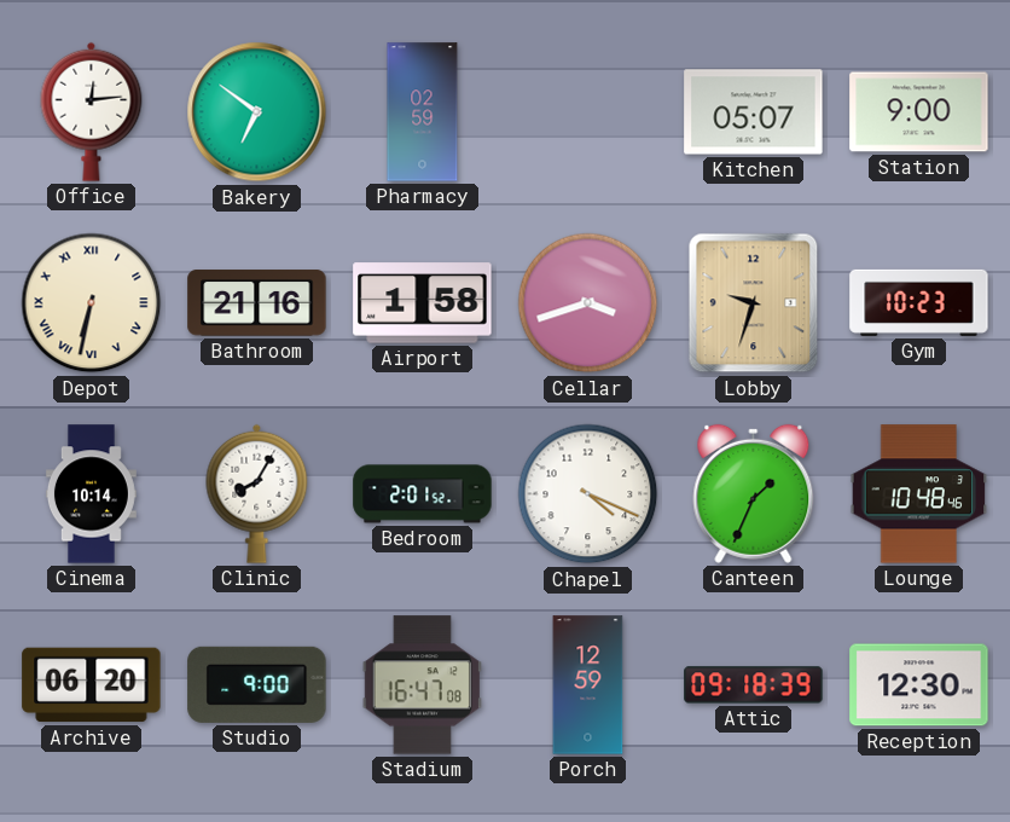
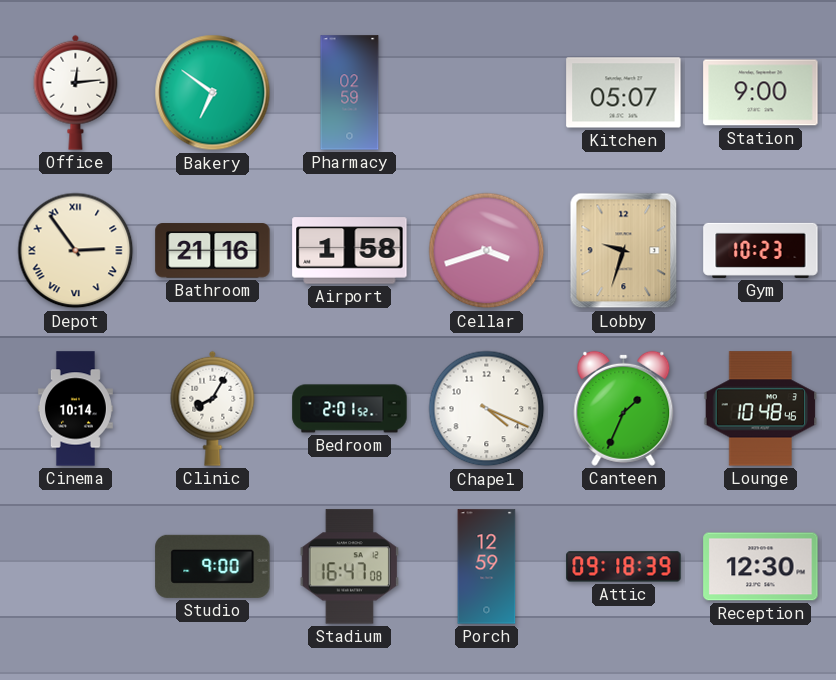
Depot: 6:32 -> 2:54 (76, 251)
Archive: 06:20 -> none (92, 685)
